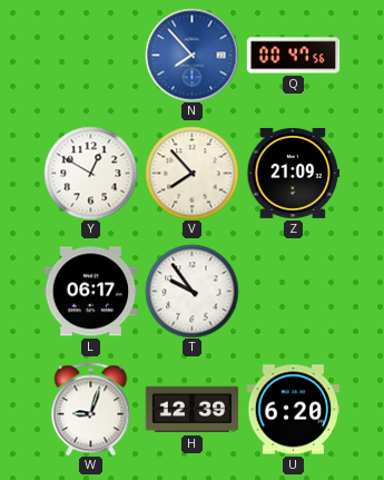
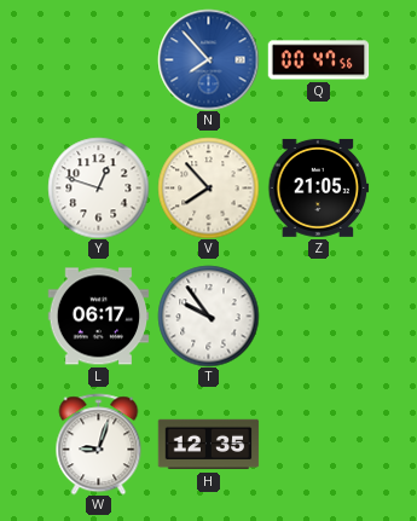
Y: 12:50 -> 12:48 (98, 187)
Z: 21:09 -> 21:05 (318, 187)
H: 12:39 -> 12:35 (208, 445)
U: 6:20 -> none (293, 410)
